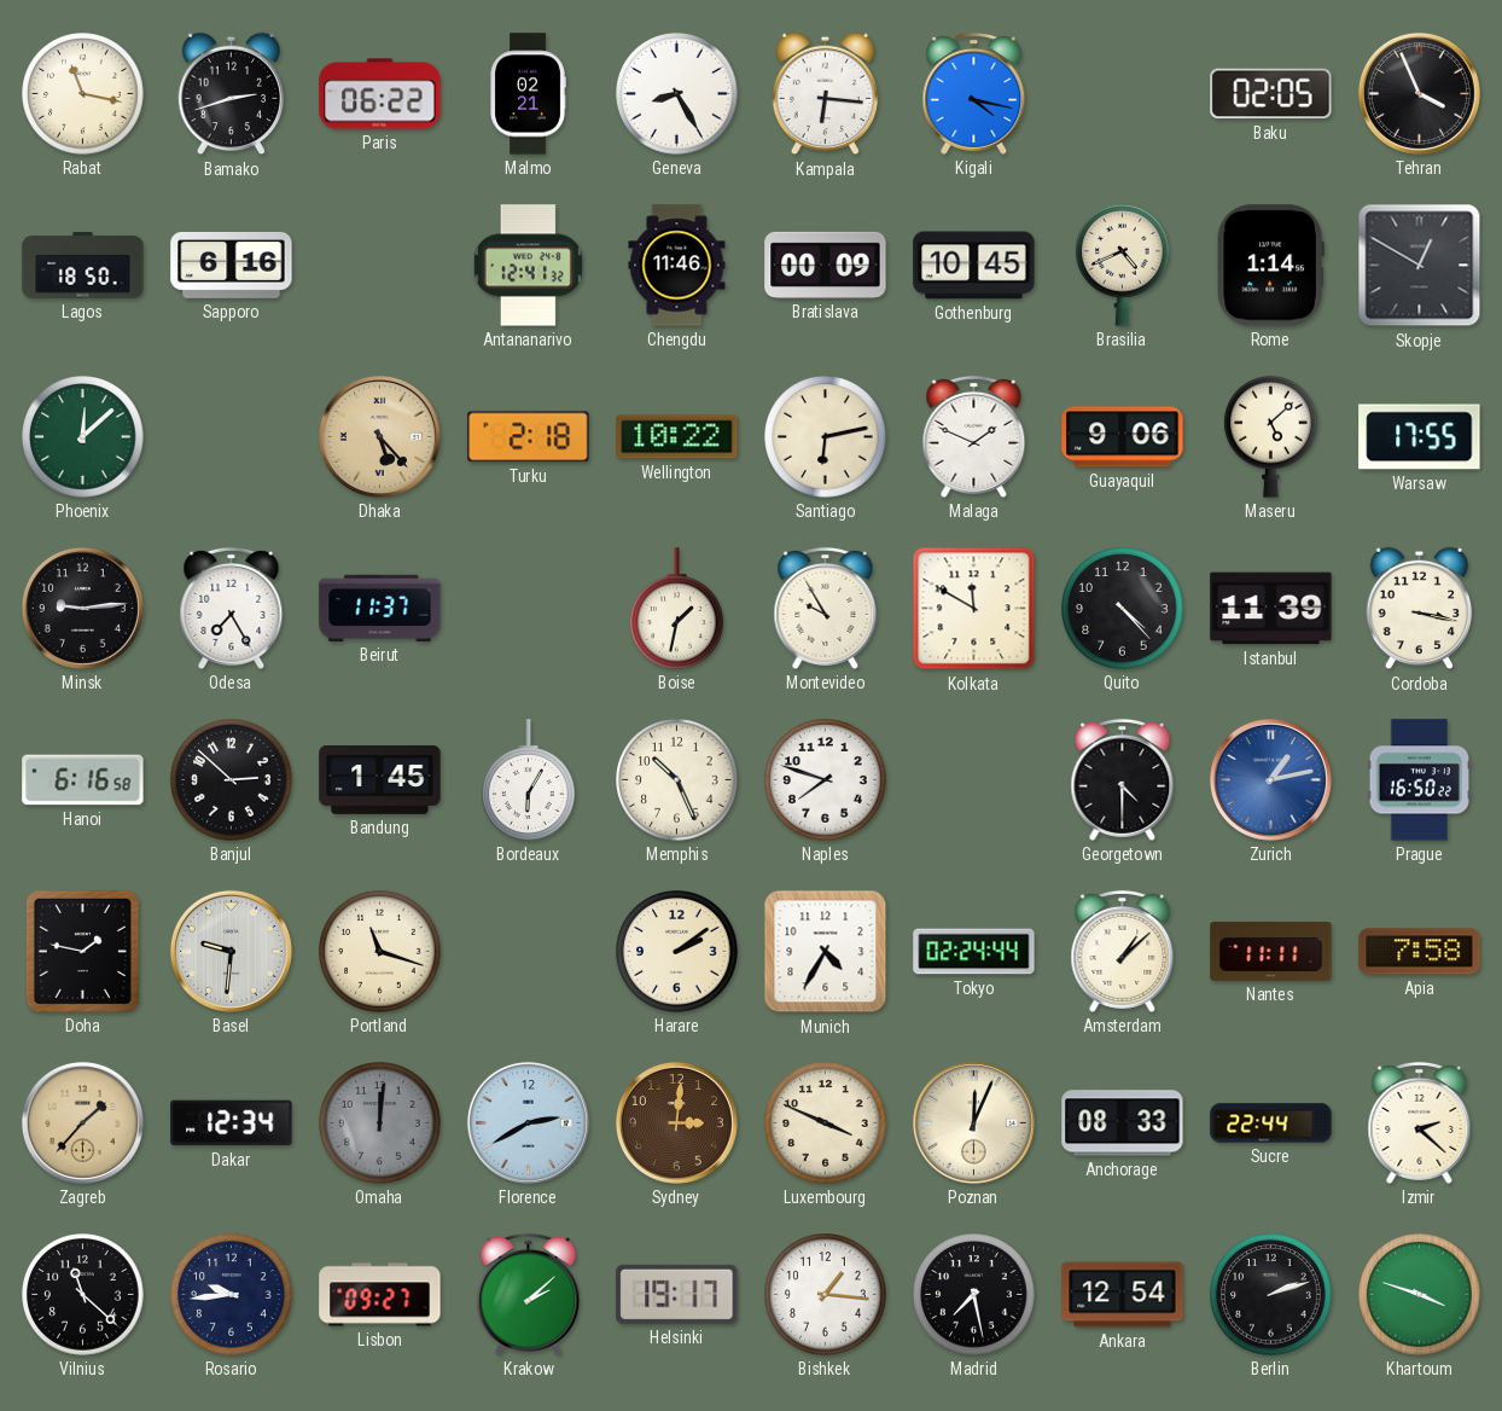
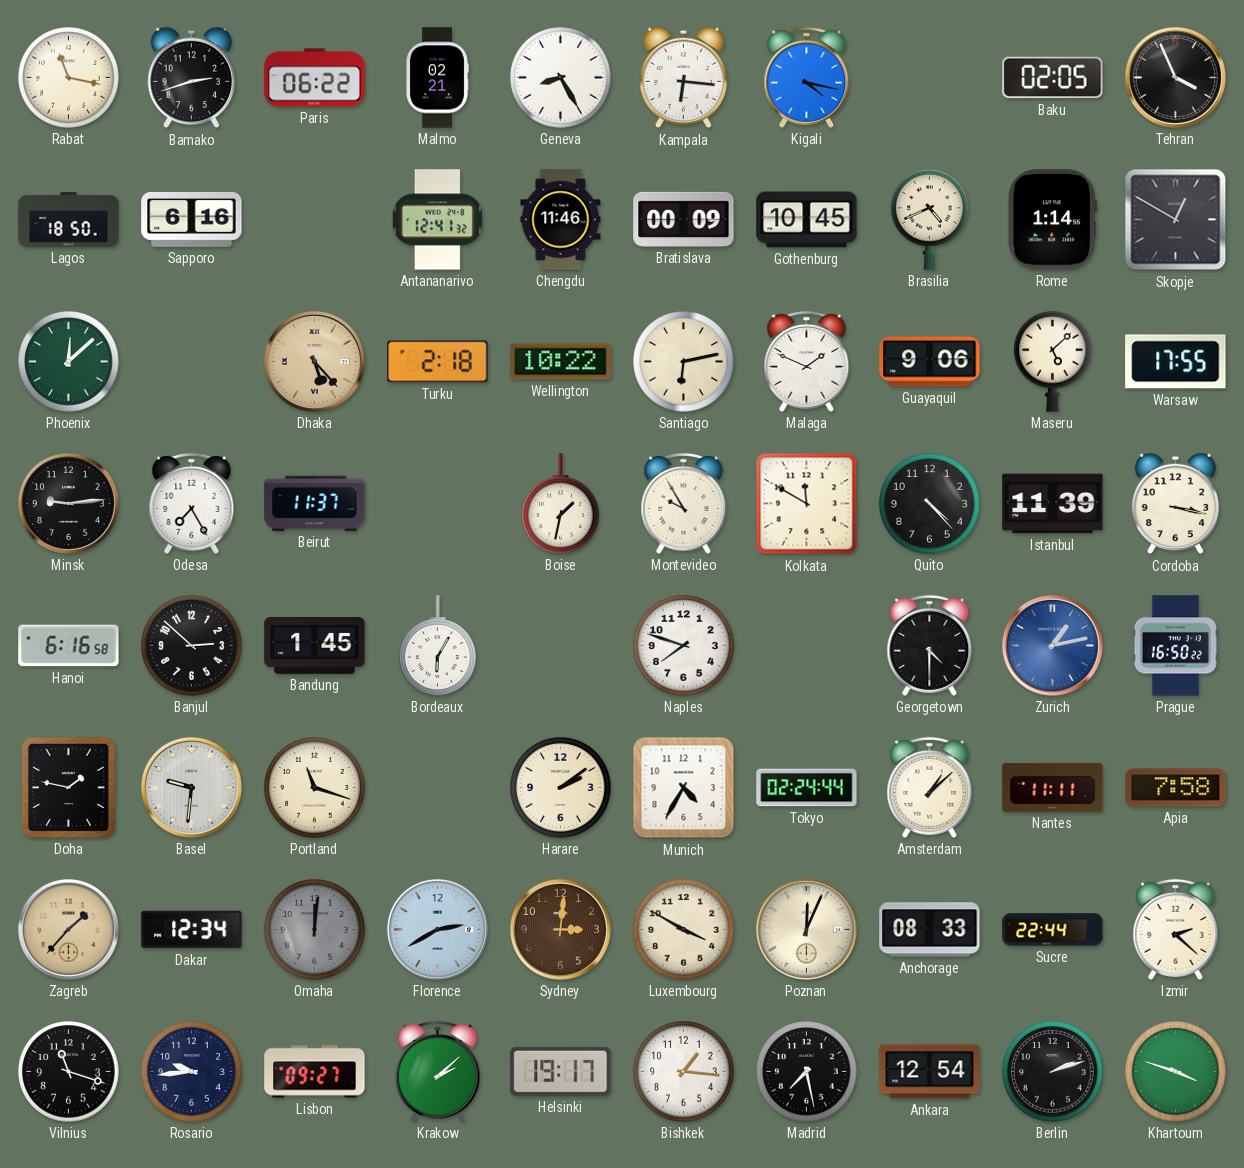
Memphis: 10:26 -> none (677, 780)
Luxembourg: 3:49 -> 3:50 (684, 930)
Vilnius: 11:22 -> 11:18 (69, 1072)
